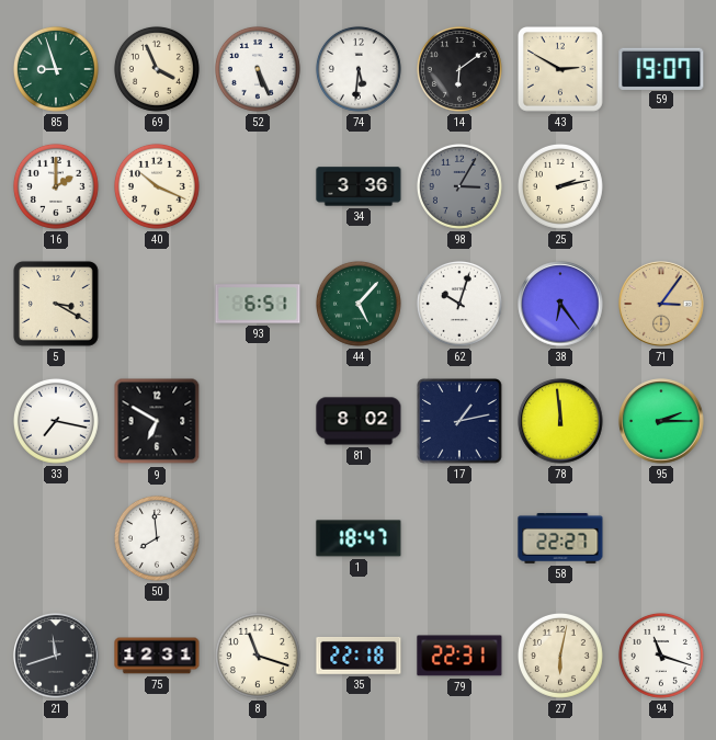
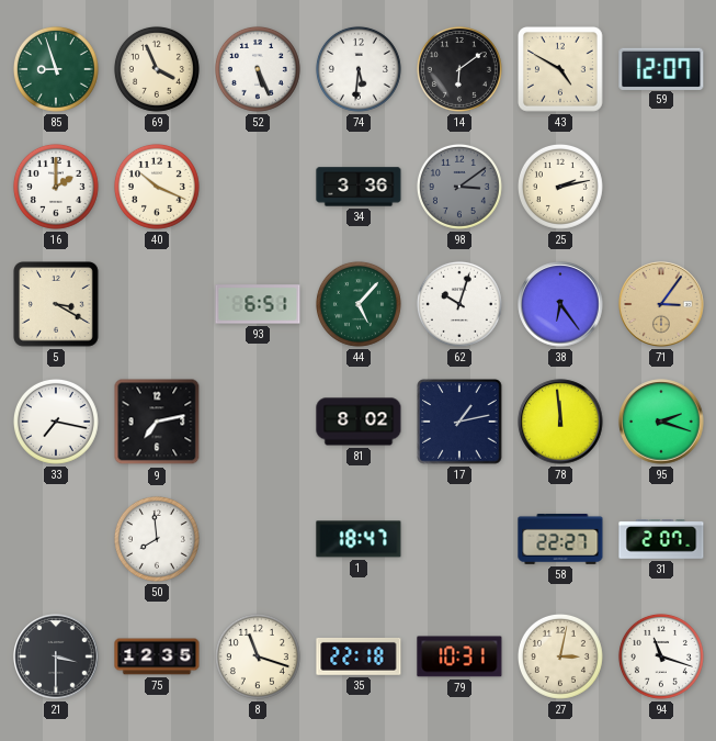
43: 2:50 -> 4:50 (561, 70)
59: 19:07 -> 12:07 (661, 68)
98: 3:05 -> 3:09 (459, 187)
9: 6:50 -> 7:13 (157, 422)
95: 2:15 -> 2:18 (661, 422)
31: none -> 2:07 (661, 539)
21: 11:42 -> 3:30 (56, 656)
75: 12:31 -> 12:35 (157, 656)
79: 22:31 -> 10:31 (459, 656)
27: 6:02 -> 3:02 (560, 656)
